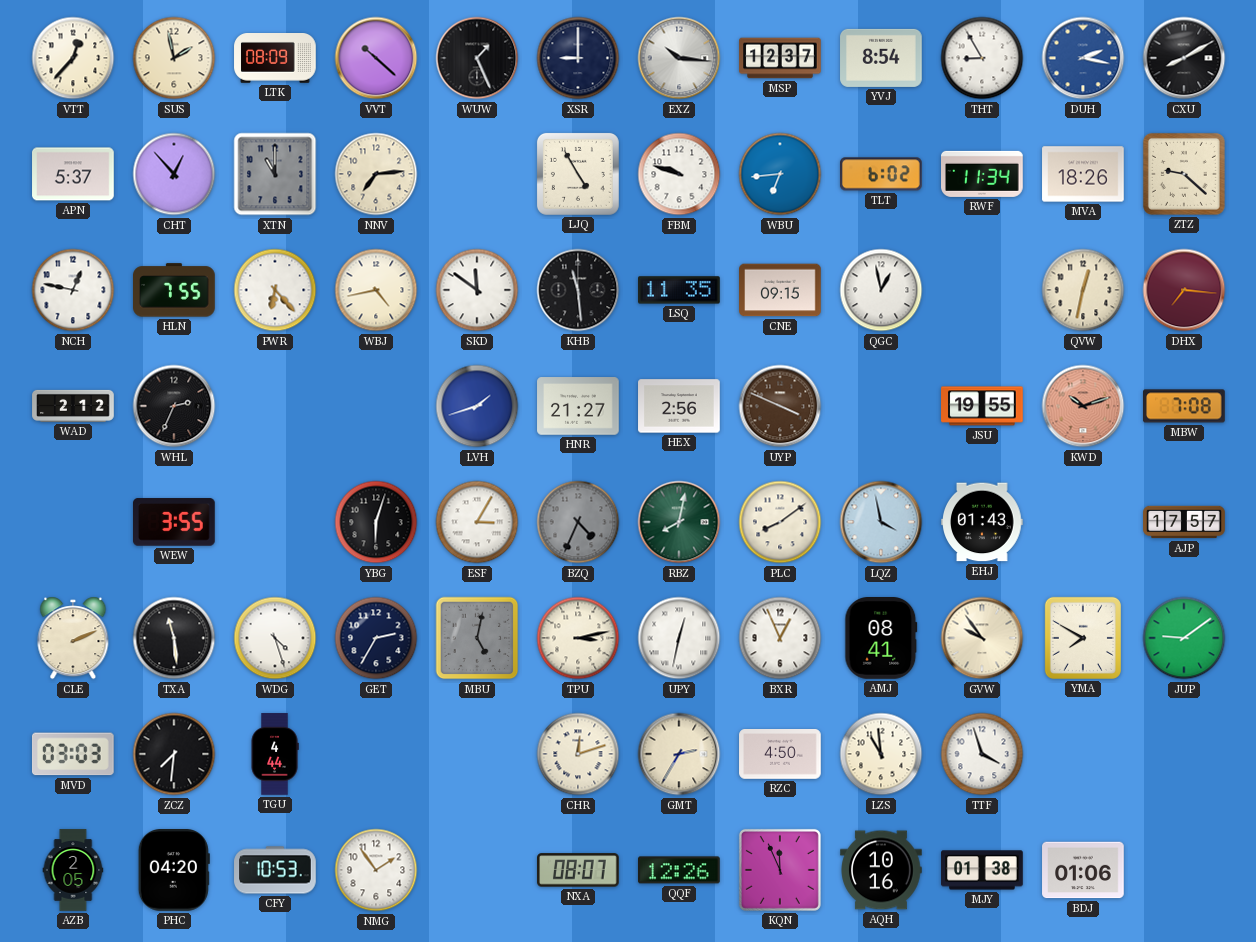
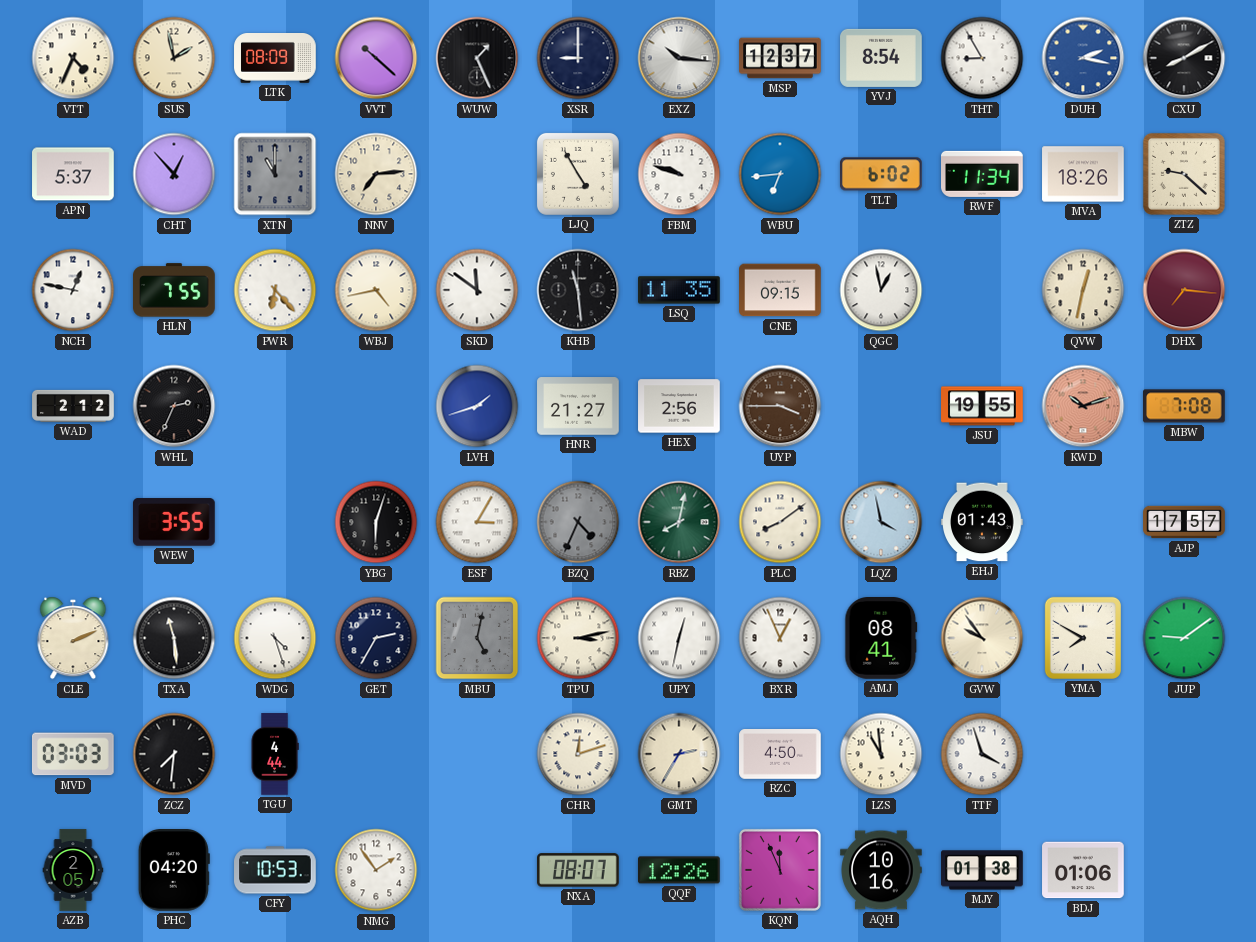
VTT: 12:37 -> 4:34 (73, 58)
UYP: 3:49 -> 3:45 (780, 406)
